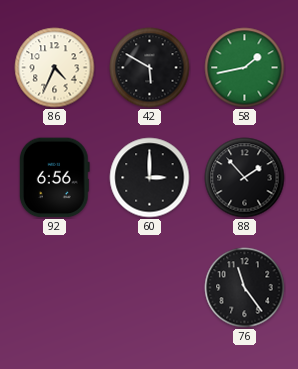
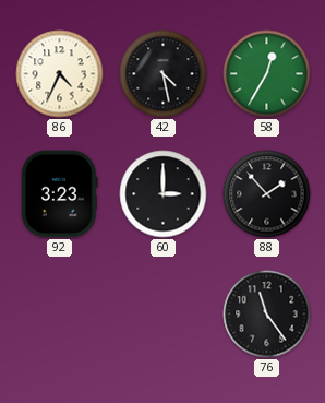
42: 5:50 -> 4:28 (164, 74)
58: 1:43 -> 12:35 (267, 74)
92: 6:56 -> 3:23 (59, 194)
